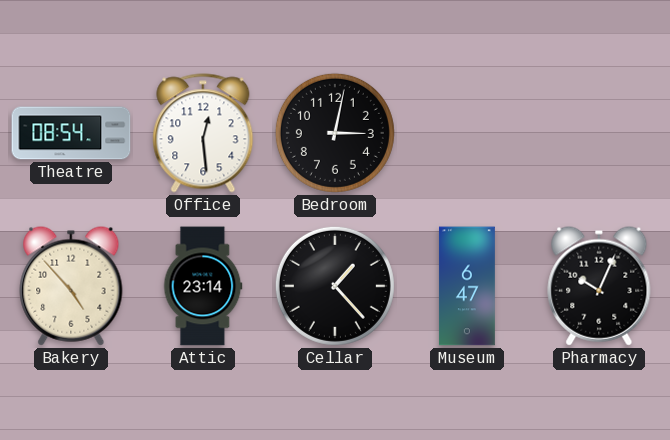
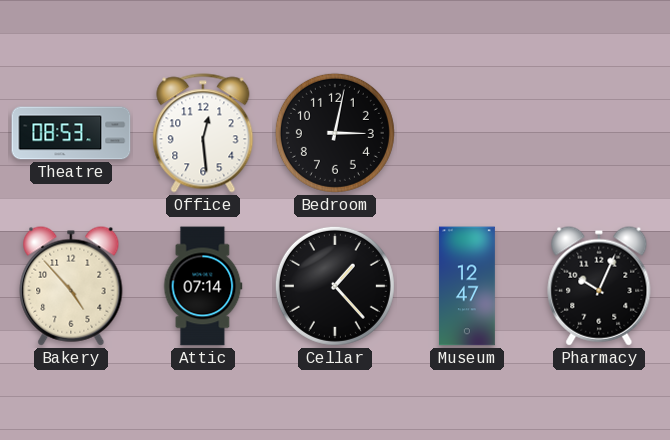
Theatre: 08:54 -> 08:53 (71, 133)
Attic: 23:14 -> 07:14 (203, 286)
Museum: 6:47 -> 12:47 (467, 286)
